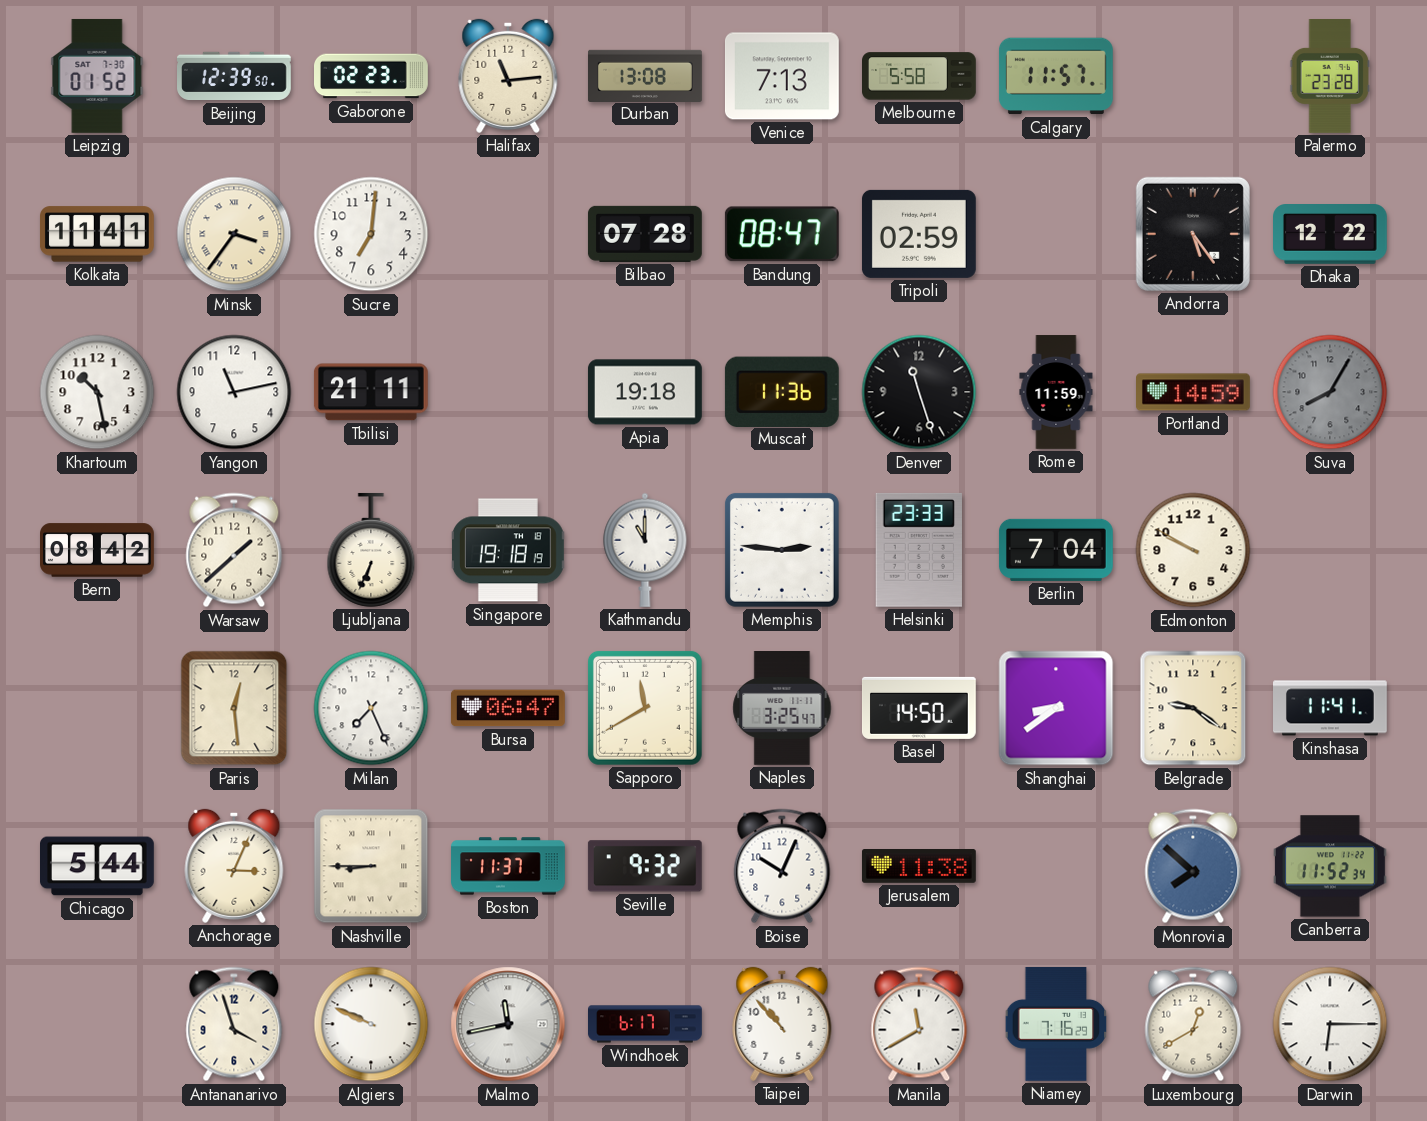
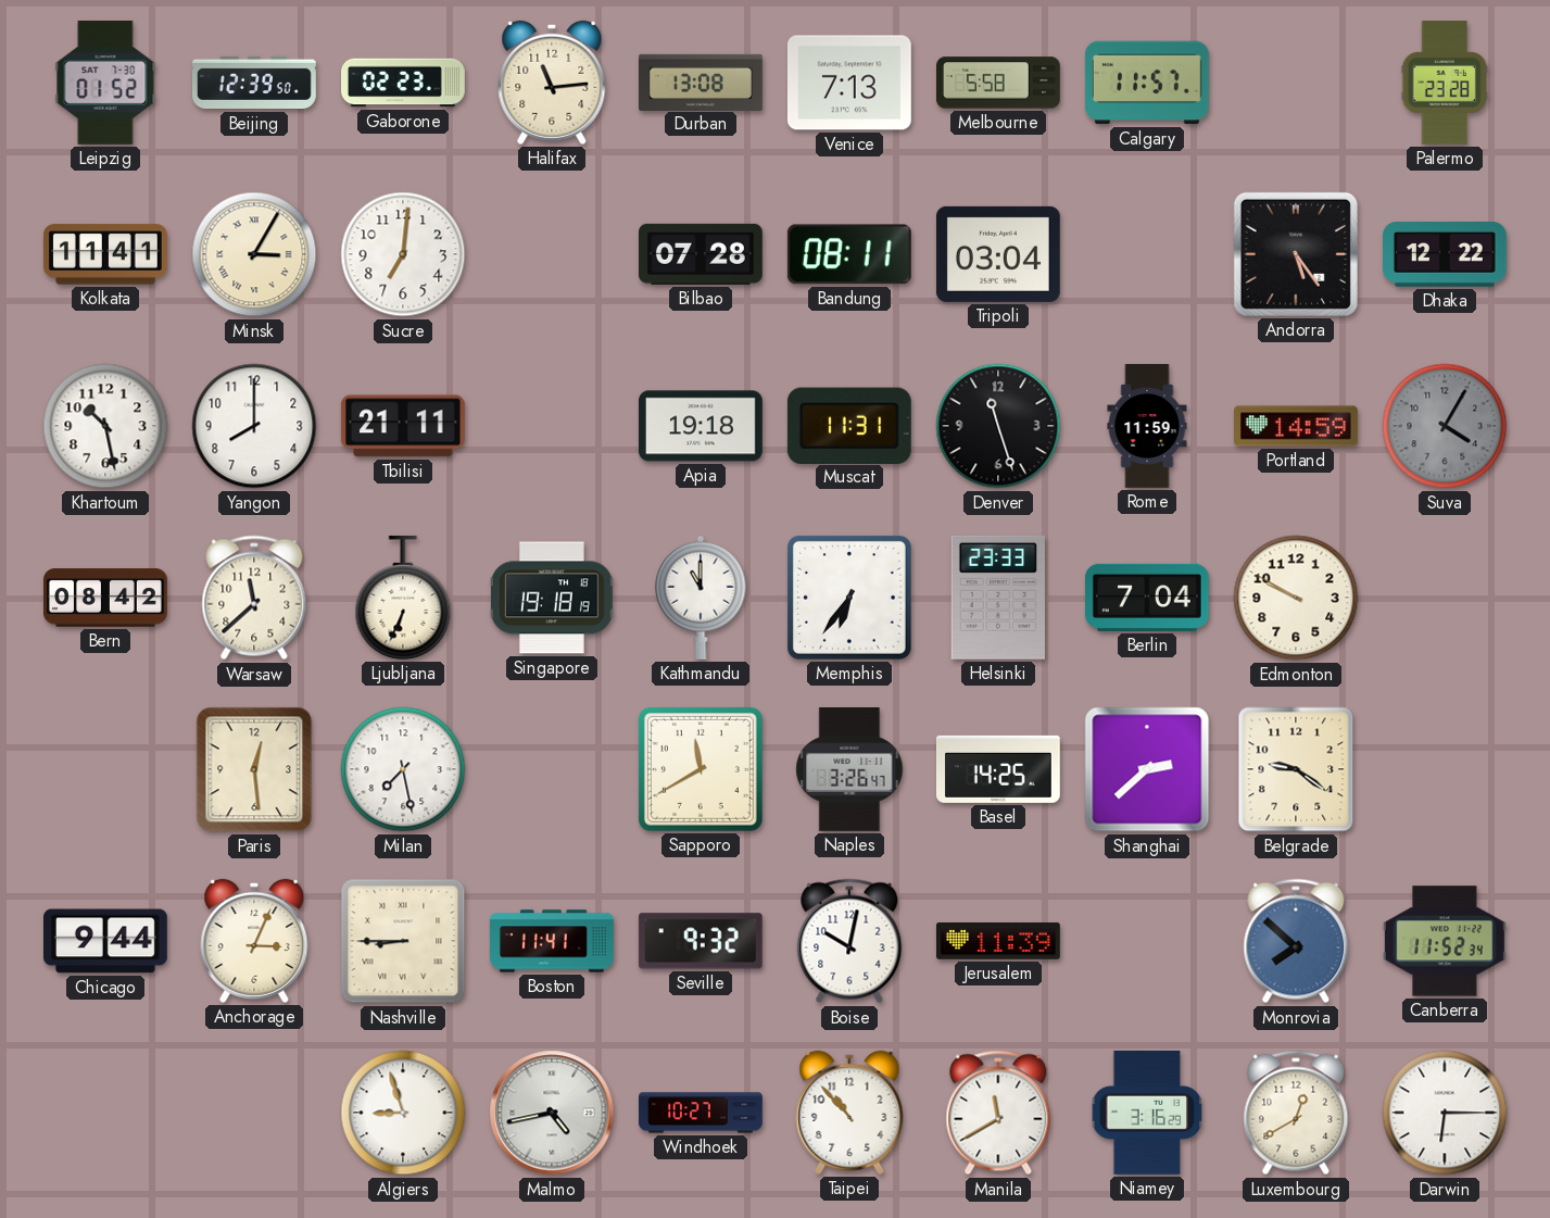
Minsk: 3:36 -> 3:05 (254, 254)
Bandung: 08:47 -> 08:11 (849, 254)
Tripoli: 02:59 -> 03:04 (998, 254)
Yangon: 11:13 -> 8:00 (254, 426)
Muscat: 11:36 -> 11:31 (849, 425)
Suva: 8:05 -> 4:05 (1445, 426)
Warsaw: 1:38 -> 11:38 (254, 598)
Memphis: 2:46 -> 6:36 (849, 598)
Milan: 7:26 -> 7:28 (403, 769)
Bursa: 06:47 -> none (508, 708)
Naples: 3:25 -> 3:26 (849, 770)
Basel: 14:50 -> 14:25 (998, 769)
Shanghai: 8:39 -> 2:38 (1147, 769)
Kinshasa: 11:41 -> none (1331, 708)
Chicago: 5:44 -> 9:44 (106, 941)
Boston: 11:37 -> 11:41 (552, 941)
Boise: 10:04 -> 10:02 (849, 941)
Jerusalem: 11:38 -> 11:39 (998, 942)
Antananarivo: 3:57 -> none (234, 1024)
Algiers: 9:49 -> 8:57 (403, 1113)
Malmo: 11:43 -> 4:43 (552, 1113)
Windhoek: 6:17 -> 10:27 (702, 1113)
Niamey: 7:16 -> 3:16 (1147, 1113)
